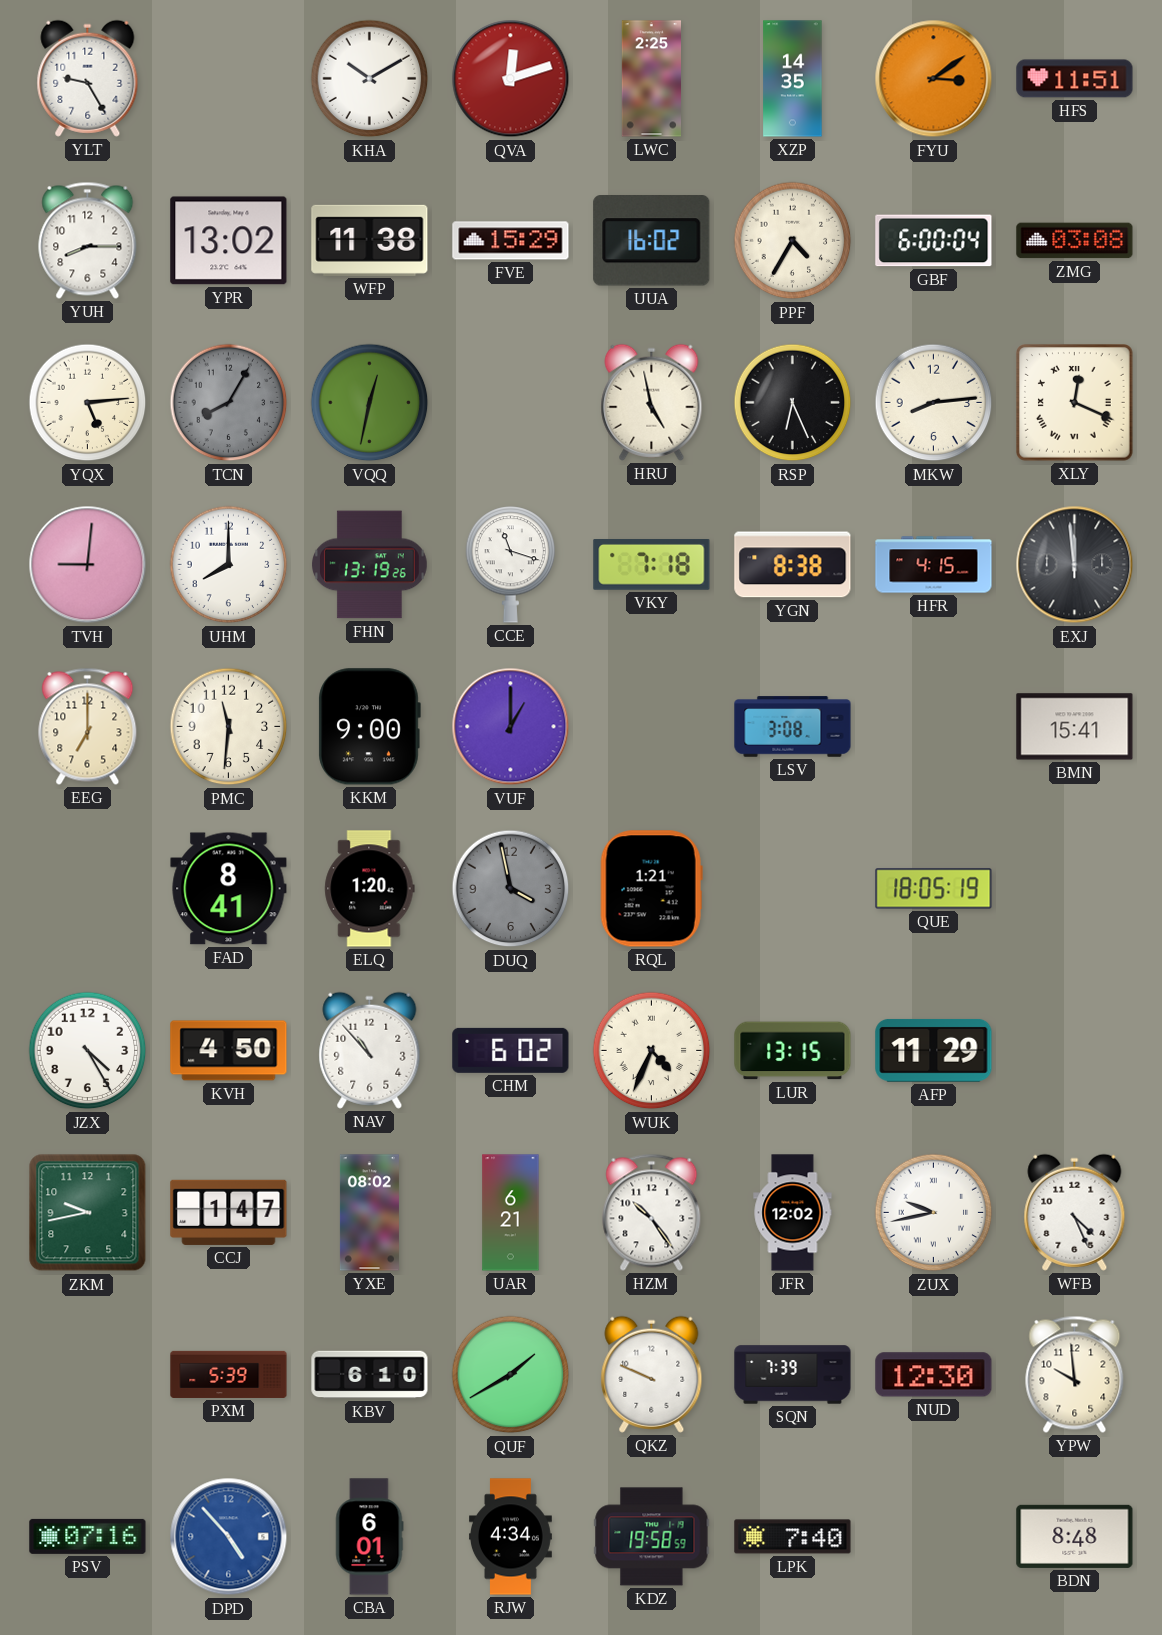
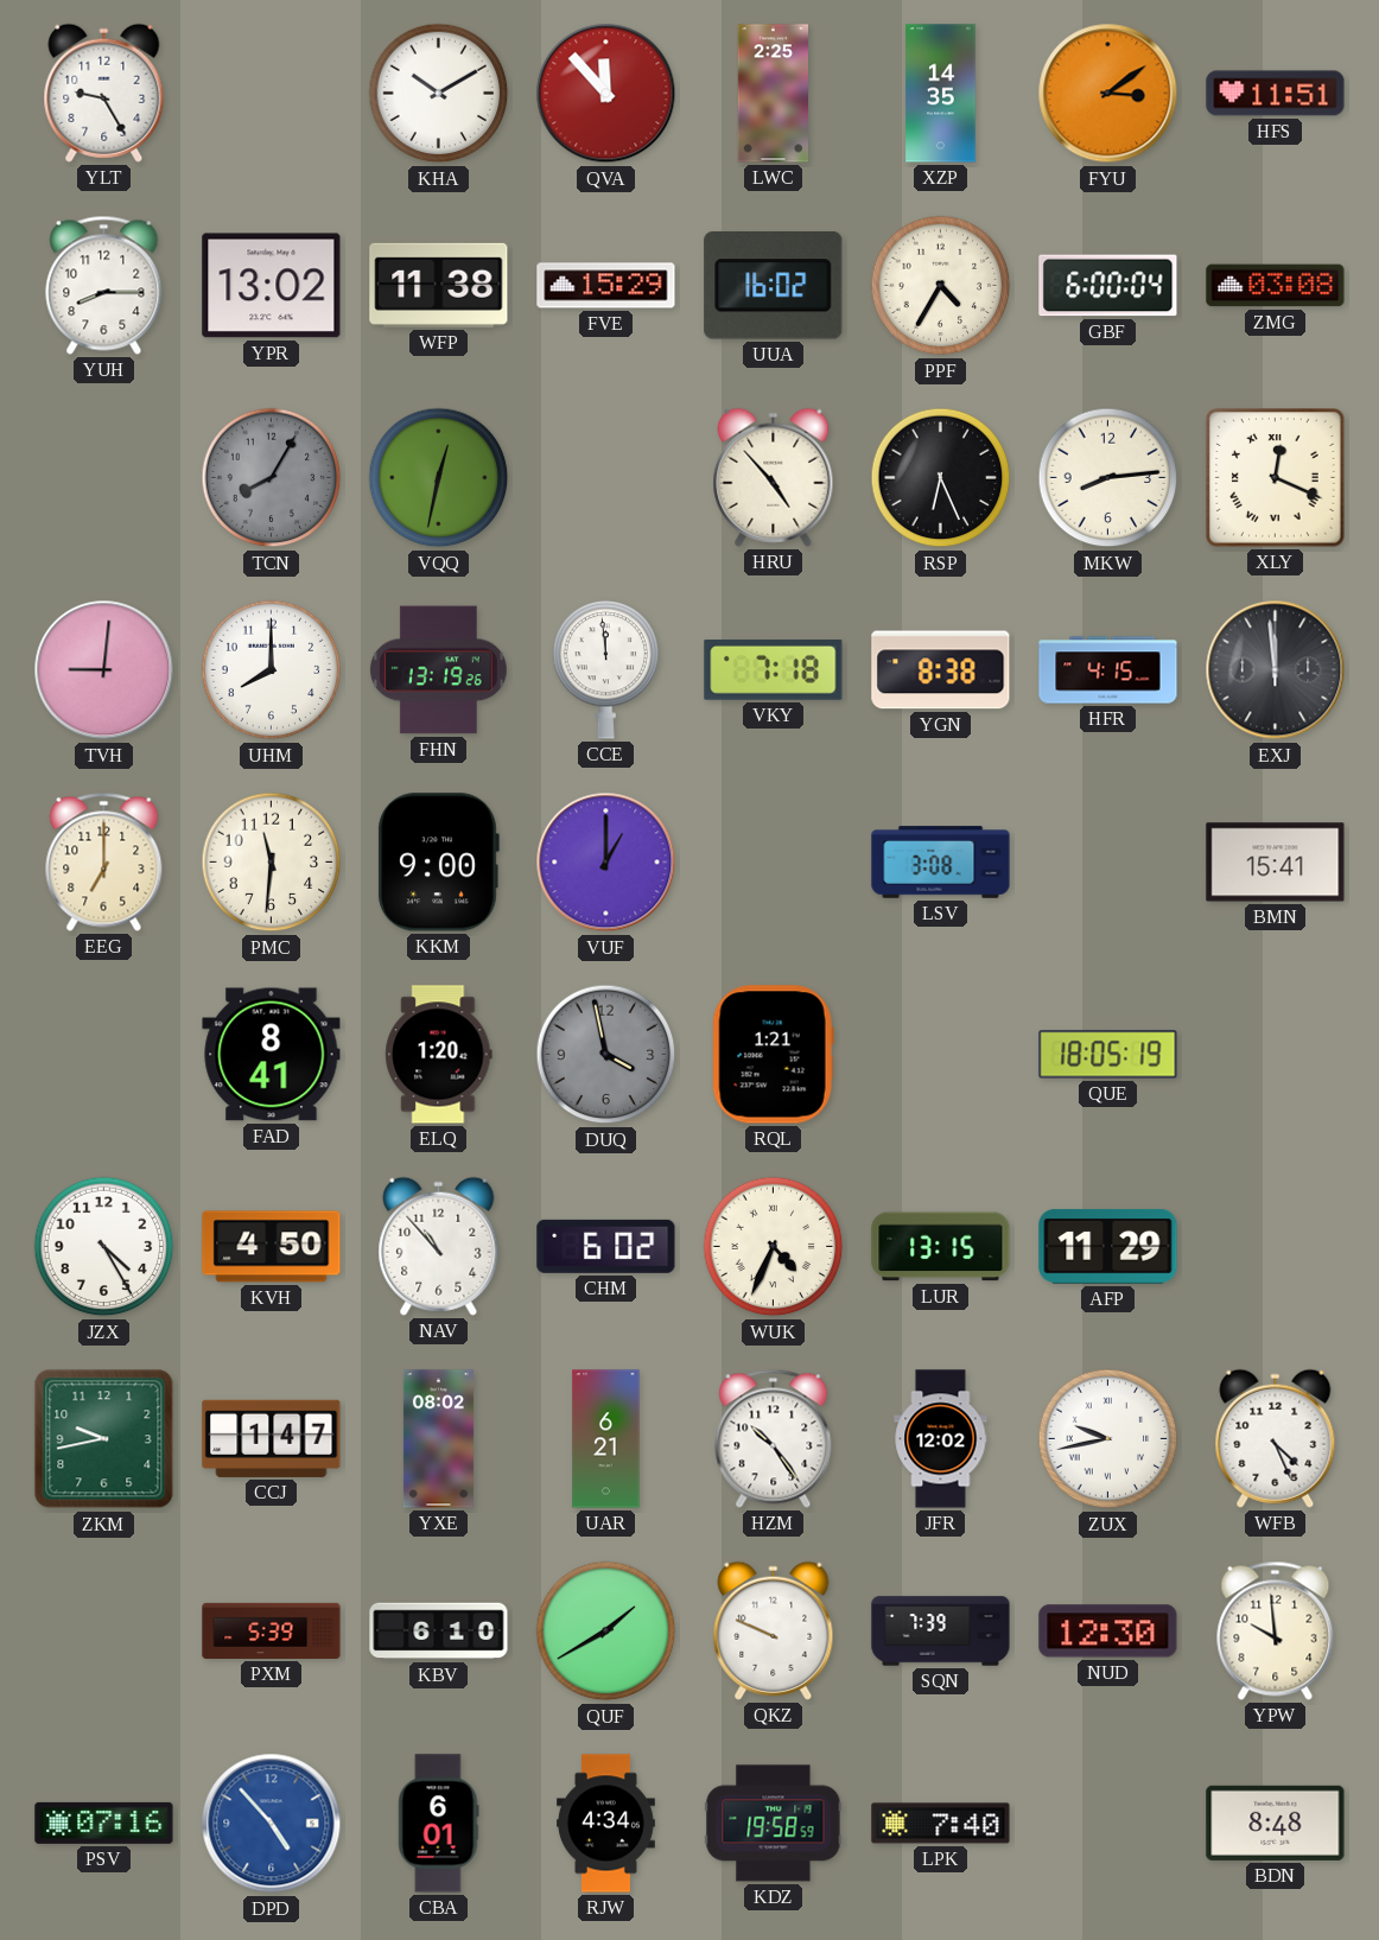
QVA: 12:12 -> 11:53 (606, 94)
YQX: 5:14 -> none (88, 403)
HRU: 4:58 -> 4:53 (774, 477)
CCE: 11:18 -> 11:59 (606, 670)
